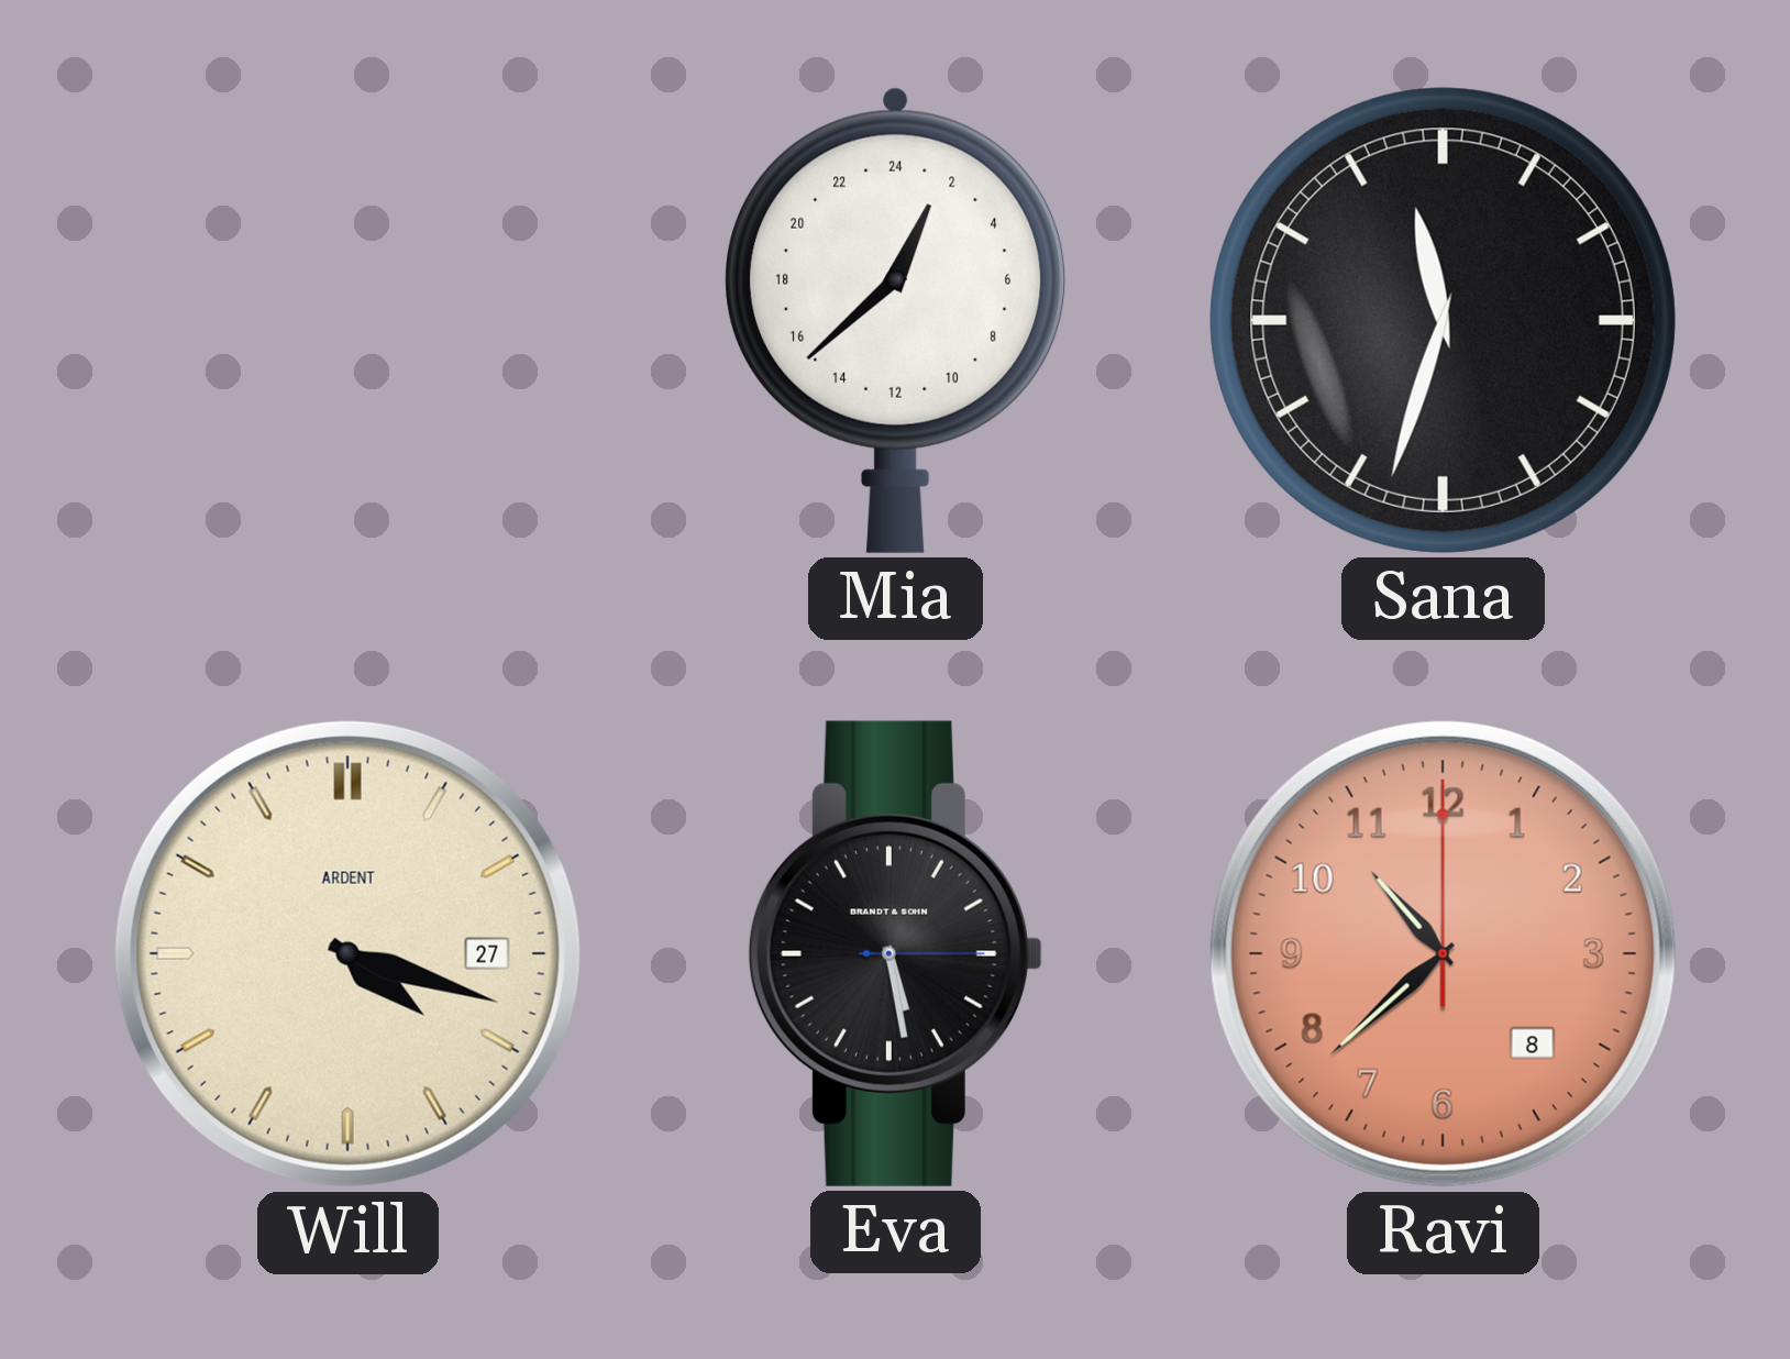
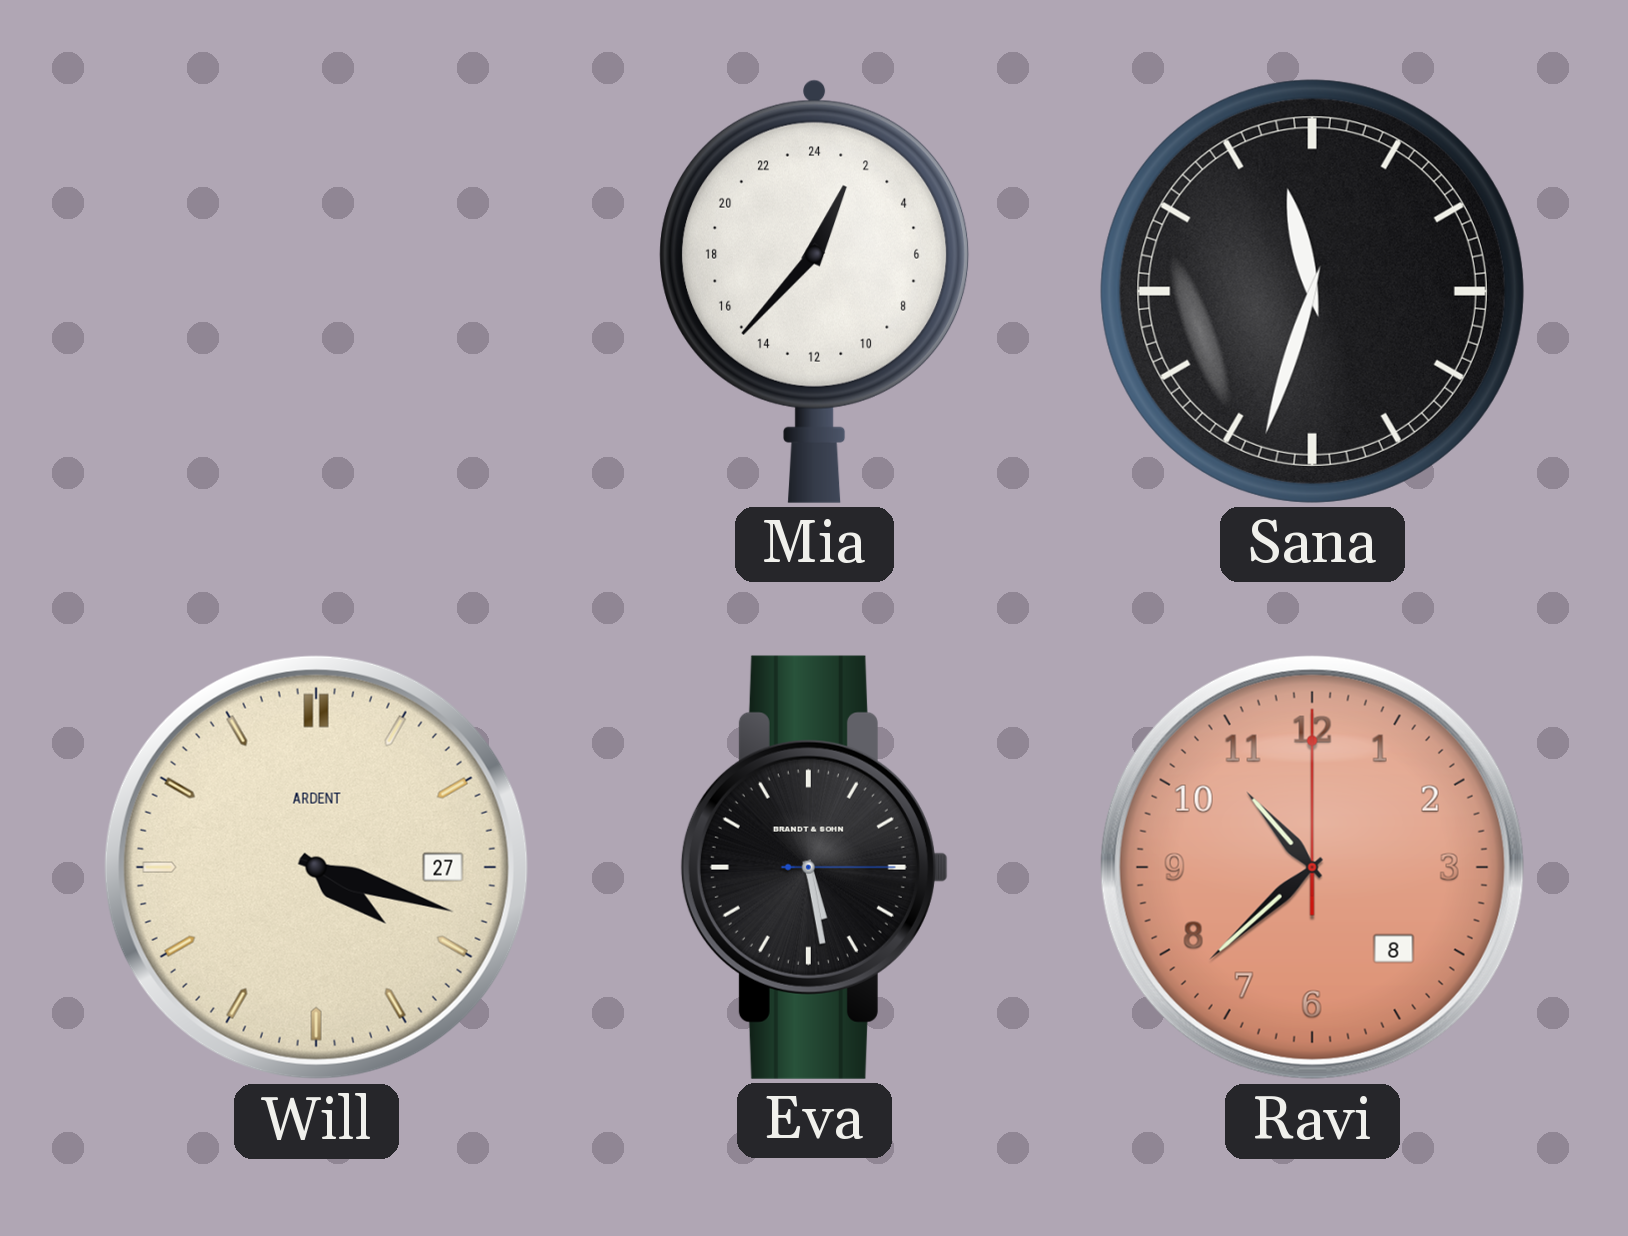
Mia: 1:38 -> 1:37 (815, 291)
